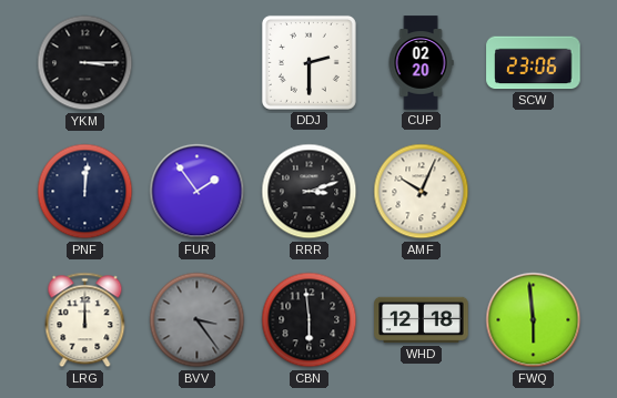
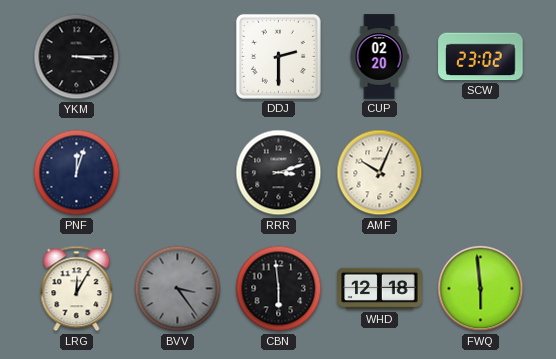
SCW: 23:06 -> 23:02 (481, 57)
PNF: 12:01 -> 12:03 (77, 173)
FUR: 1:54 -> none (198, 192)
LRG: 12:00 -> 12:05 (77, 289)
